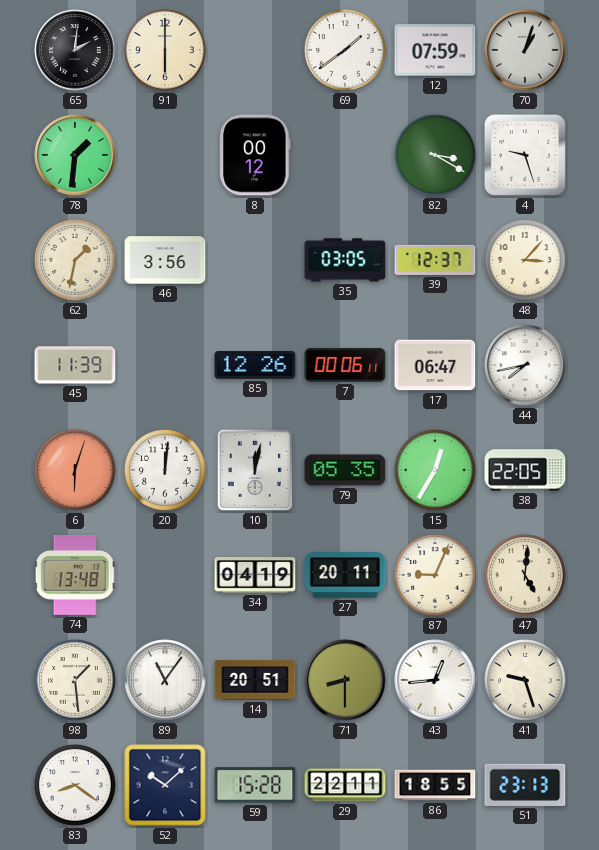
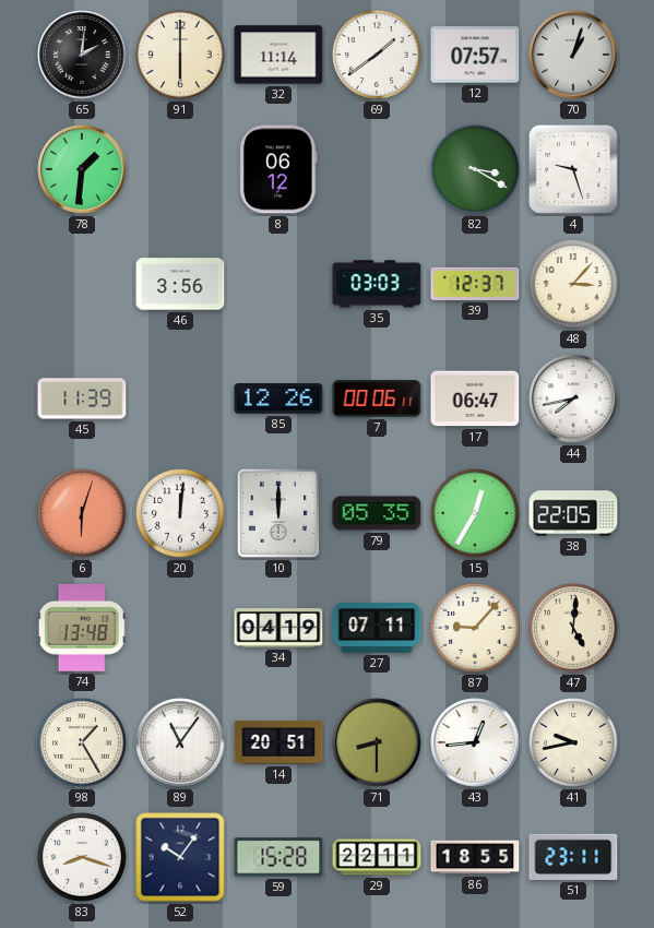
32: none -> 11:14 (278, 55)
12: 07:59 -> 07:57 (475, 55)
8: 00:12 -> 06:12 (278, 169)
62: 1:32 -> none (75, 260)
35: 03:05 -> 03:03 (377, 284)
10: 12:02 -> 12:00 (278, 513)
27: 20:11 -> 07:11 (377, 628)
87: 9:04 -> 9:07 (475, 628)
98: 1:29 -> 1:25 (82, 742)
41: 9:27 -> 9:43 (573, 742)
83: 8:21 -> 8:18 (82, 857)
52: 10:08 -> 10:06 (180, 857)
51: 23:13 -> 23:11 (573, 857)
